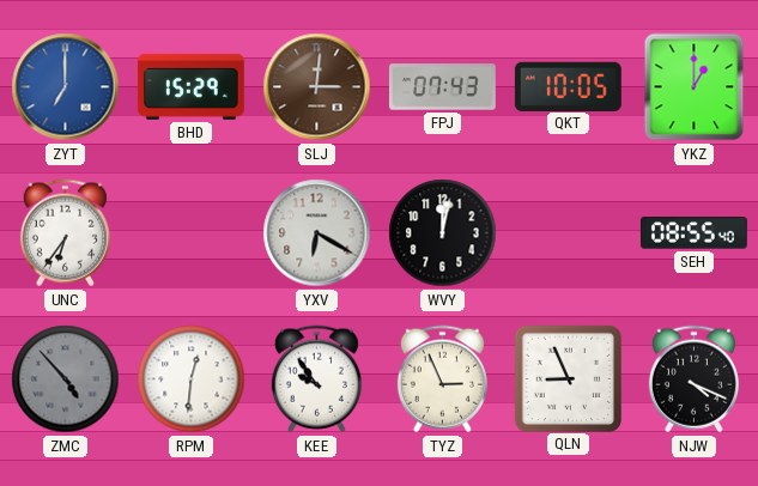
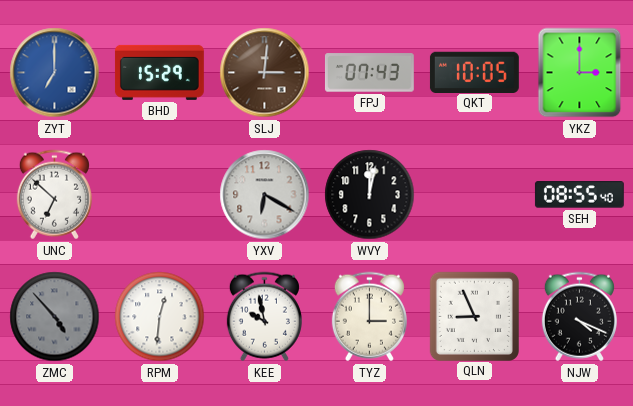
YKZ: 1:00 -> 3:00 (580, 73)
UNC: 6:36 -> 6:52 (54, 195)
KEE: 9:54 -> 9:58 (264, 317)
TYZ: 2:56 -> 3:00 (369, 317)
